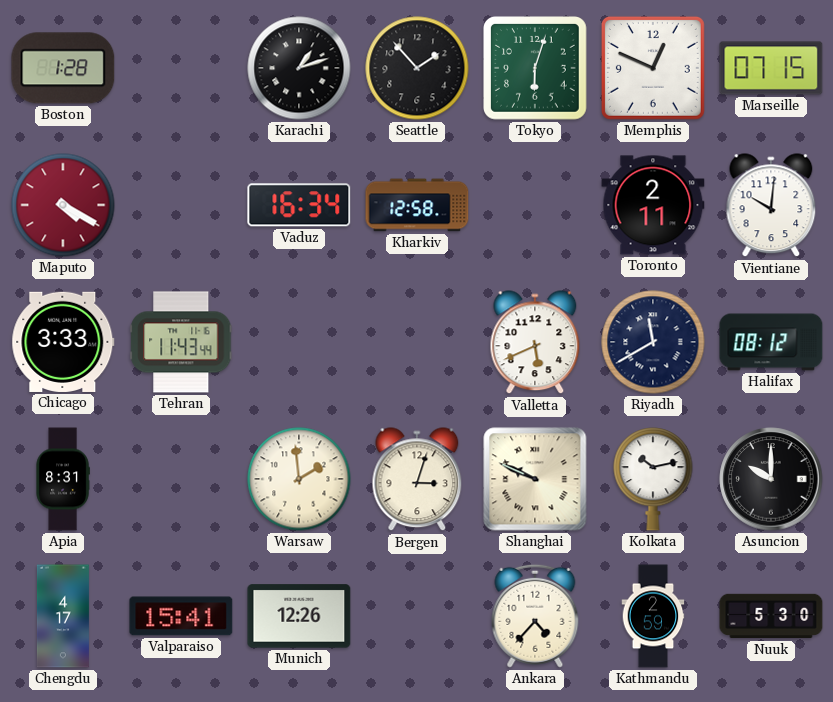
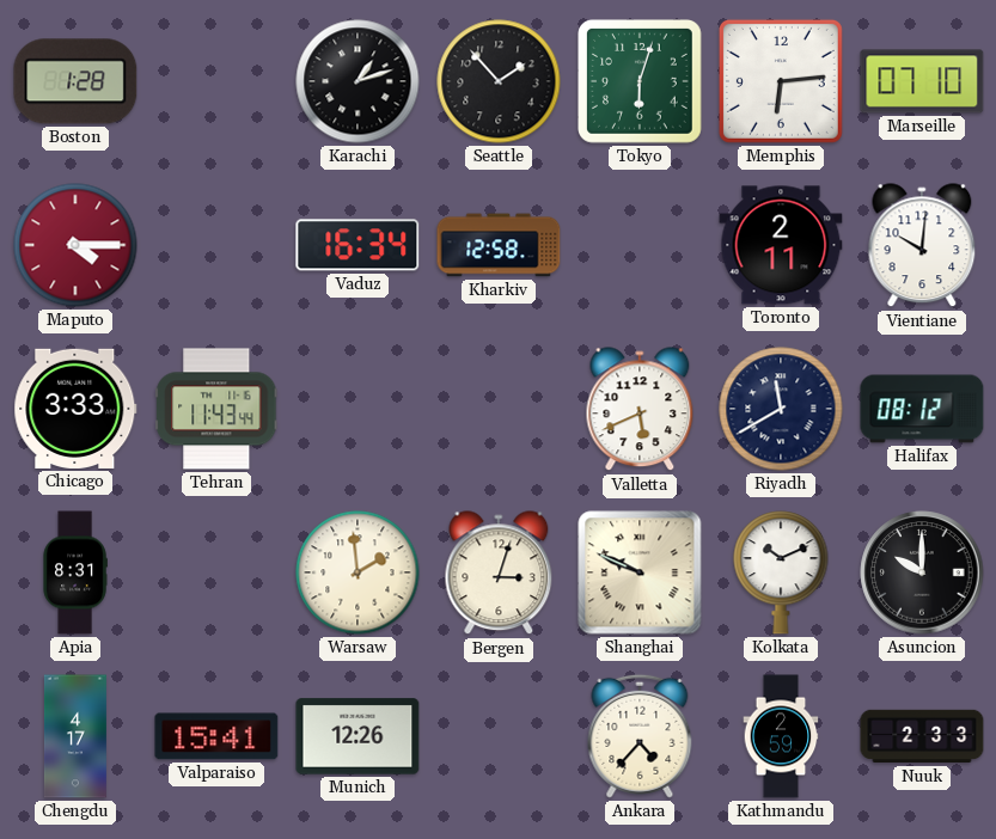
Memphis: 12:49 -> 6:14 (781, 81)
Marseille: 07:15 -> 07:10 (922, 81)
Maputo: 4:20 -> 4:15 (75, 245)
Kolkata: 10:13 -> 10:11 (781, 572)
Nuuk: 5:30 -> 2:33 (922, 736)
